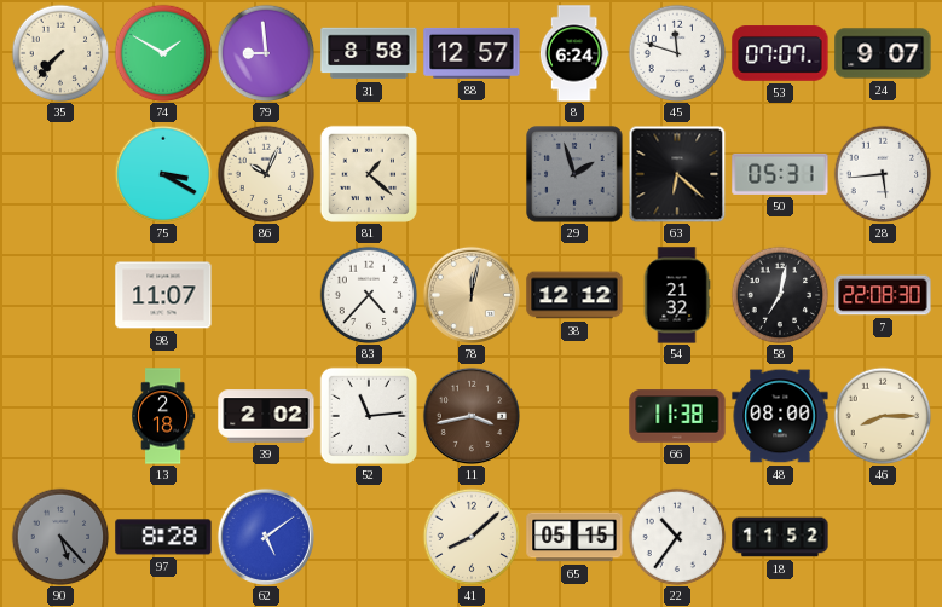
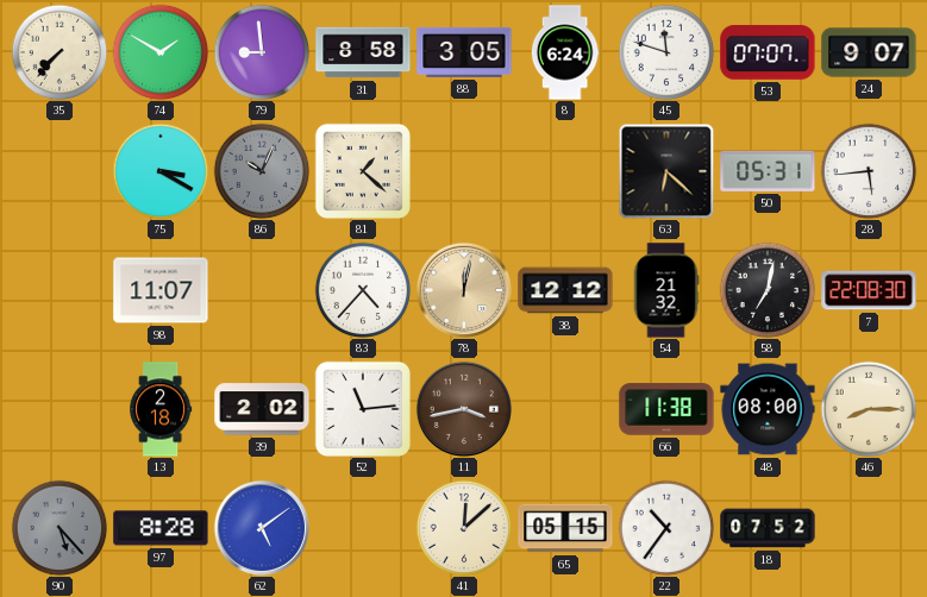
88: 12:57 -> 3:05 (464, 52)
86 dial: cream -> grey (262, 171)
29: 1:57 -> none (574, 174)
41: 8:08 -> 12:08 (464, 528)
18: 11:52 -> 07:52 (768, 528)
